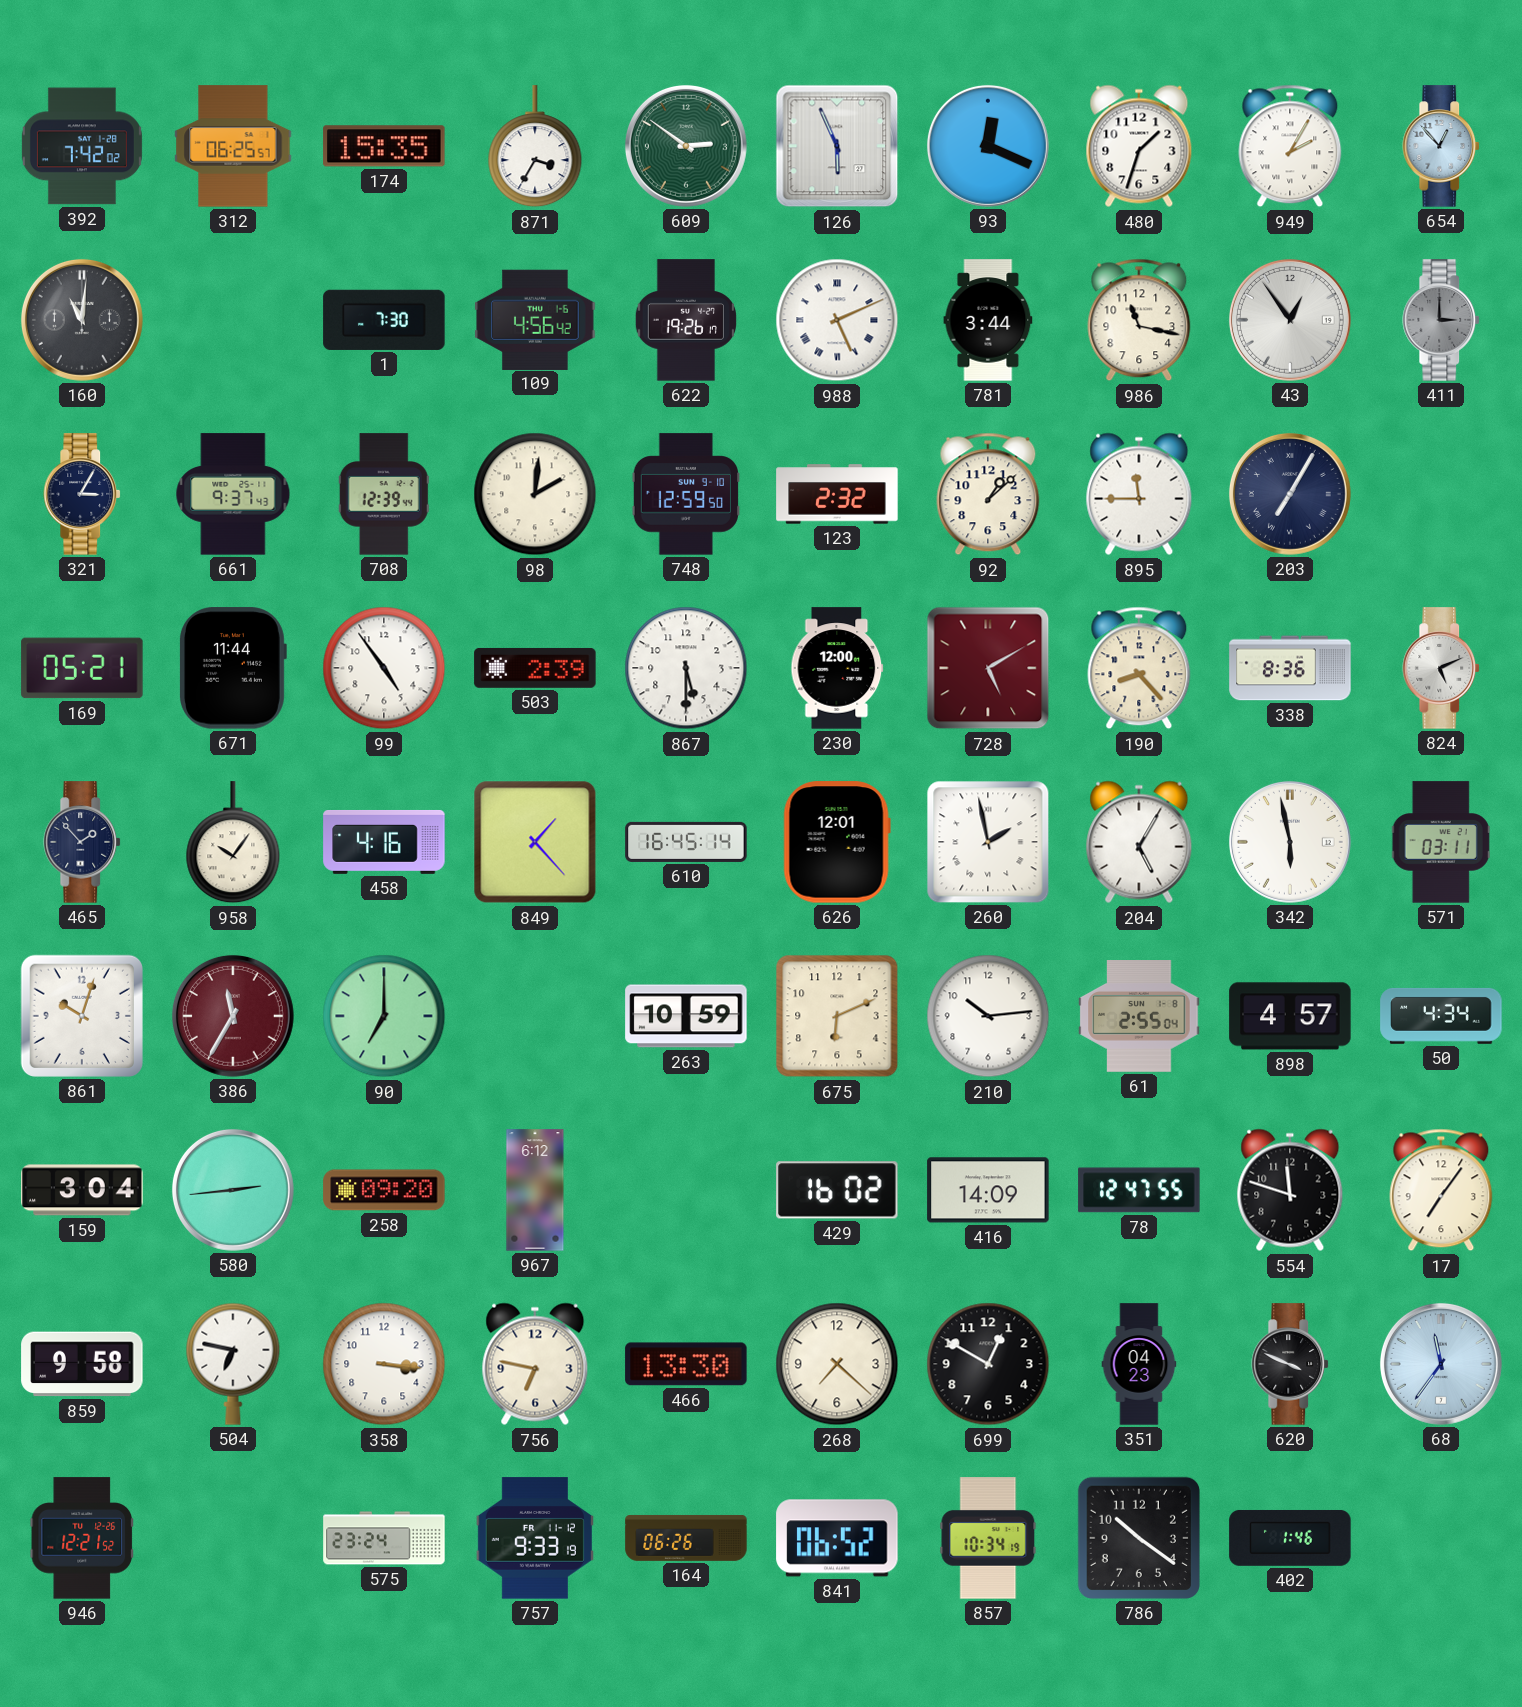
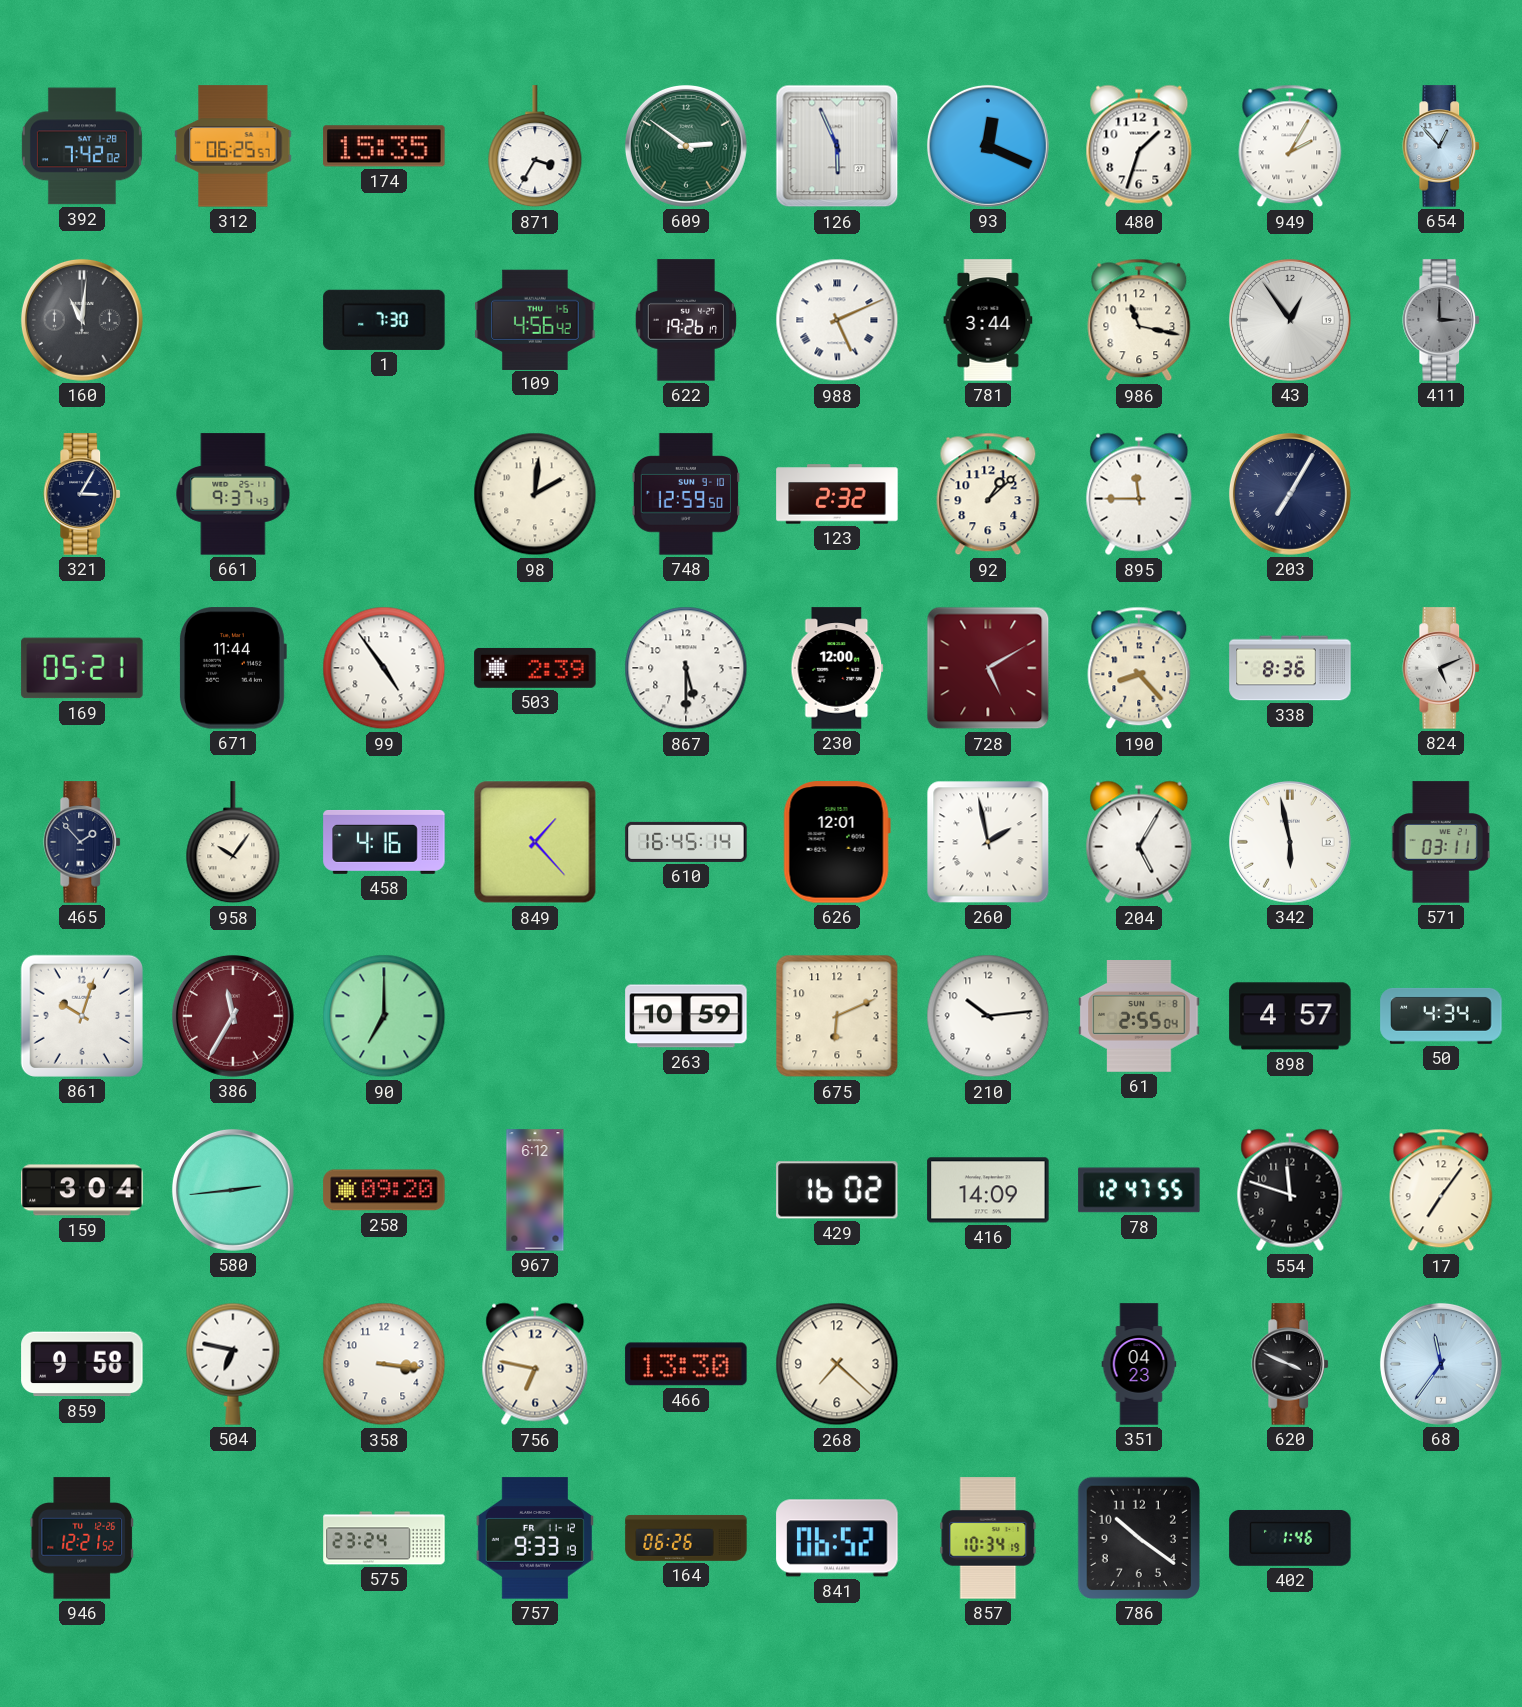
708: 12:39 -> none (384, 494)
699: 12:50 -> none (988, 1364)
